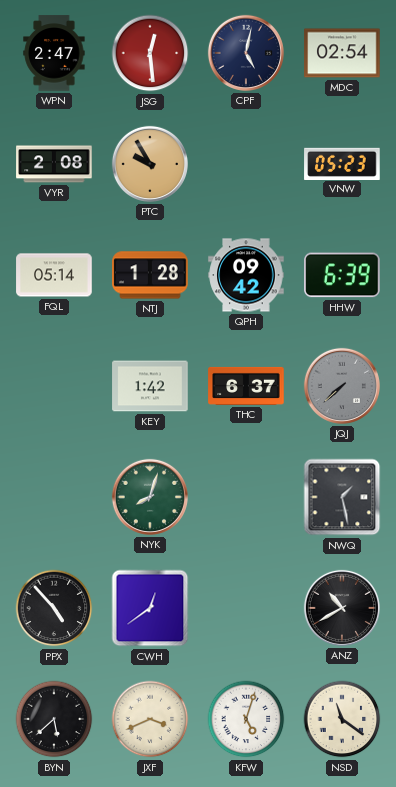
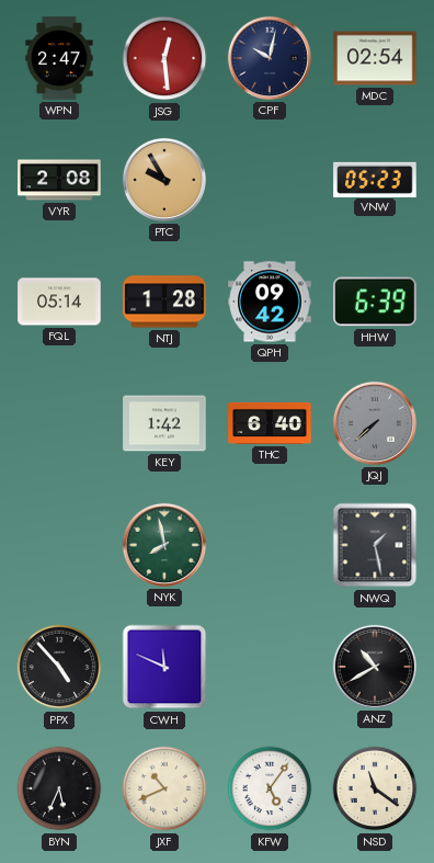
CPF: 5:02 -> 10:02 (270, 58)
THC: 6:37 -> 6:40 (270, 423)
NYK: 8:03 -> 7:58 (164, 545)
CWH: 12:39 -> 11:49 (164, 667)
BYN: 5:38 -> 5:34 (59, 788)
JXF: 3:41 -> 10:41 (164, 788)
KFW: 5:03 -> 5:06 (270, 788)
